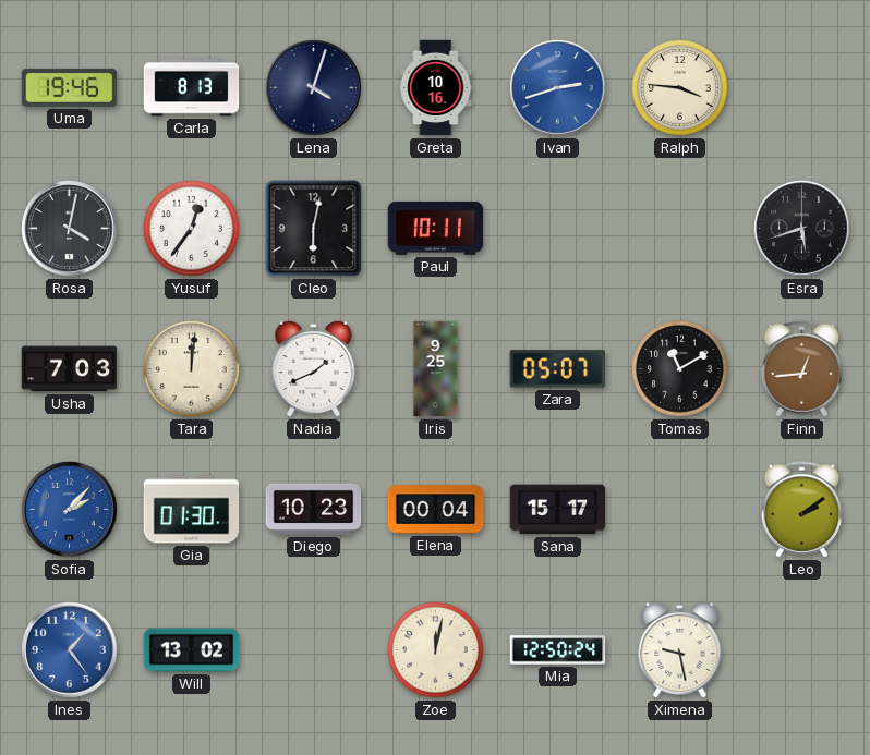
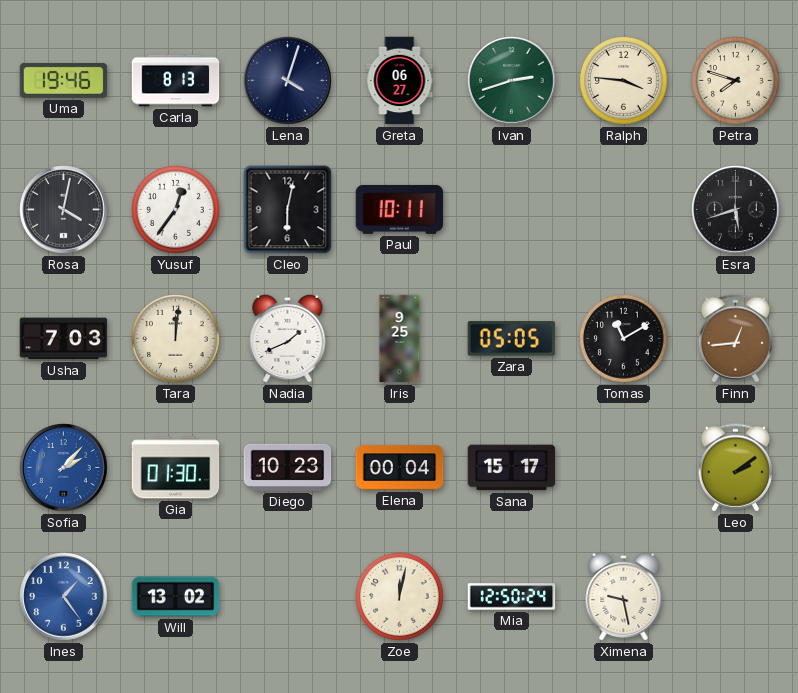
Greta: 10:16 -> 06:27 (400, 81)
Ivan dial: blue -> green (512, 81)
Petra: none -> 7:48 (736, 81)
Zara: 05:07 -> 05:05 (512, 339)
